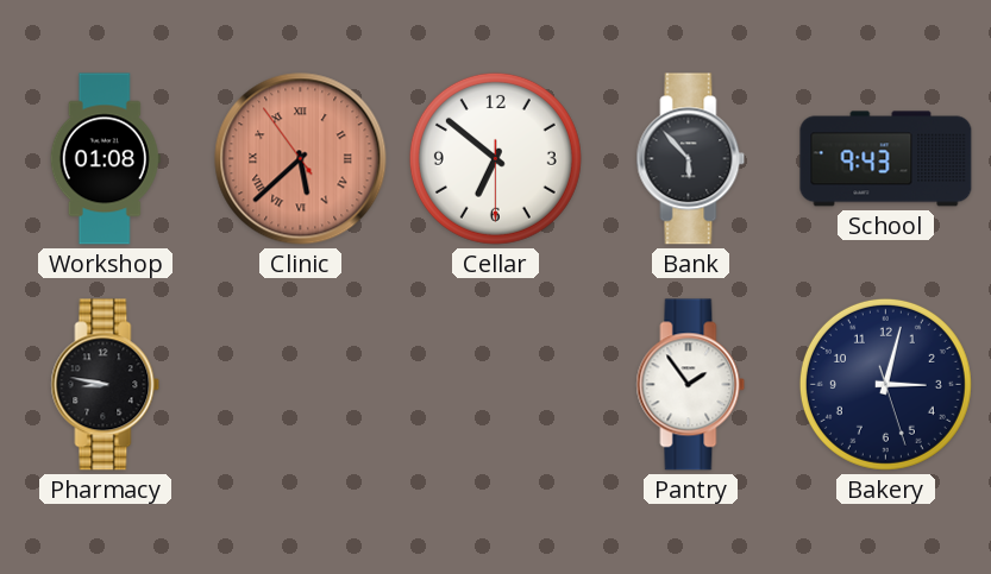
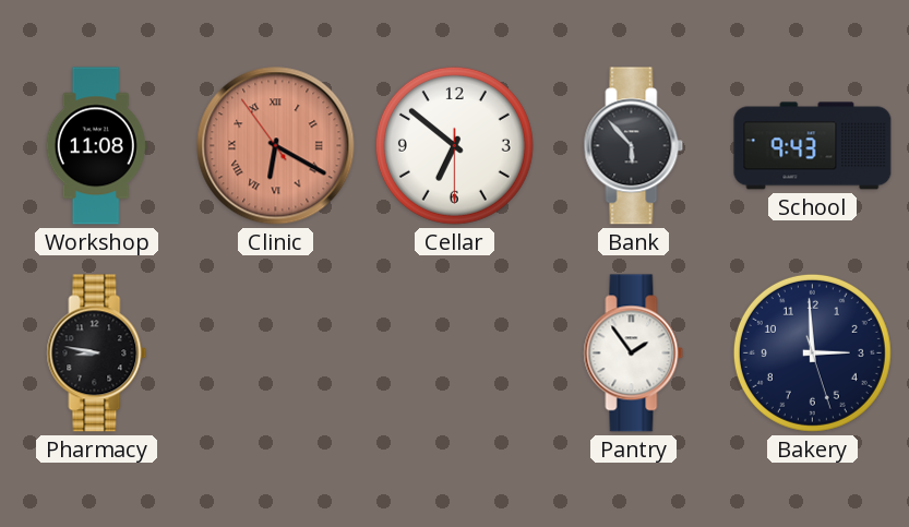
Workshop: 01:08 -> 11:08 (96, 146)
Clinic: 5:37 -> 6:19 (276, 146)
Bakery: 3:02 -> 2:59 (812, 352)
